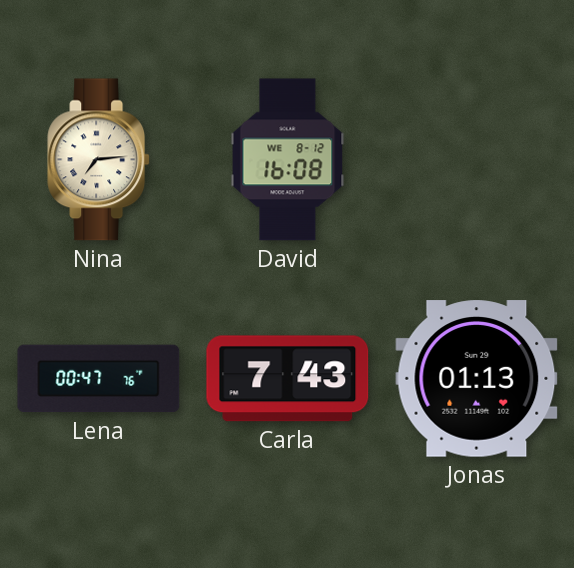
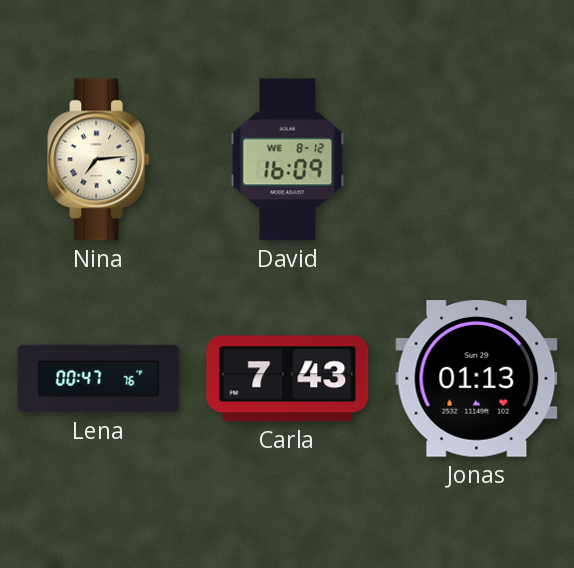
David: 16:08 -> 16:09 (288, 160)
